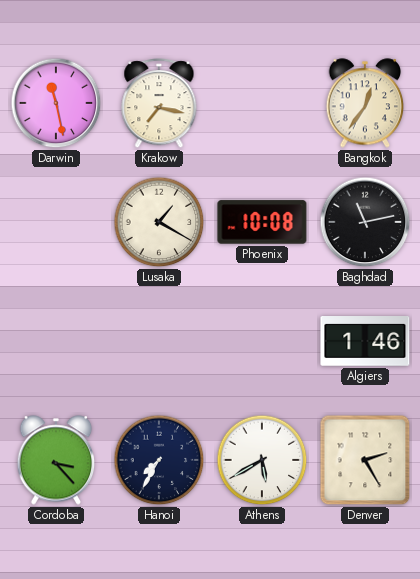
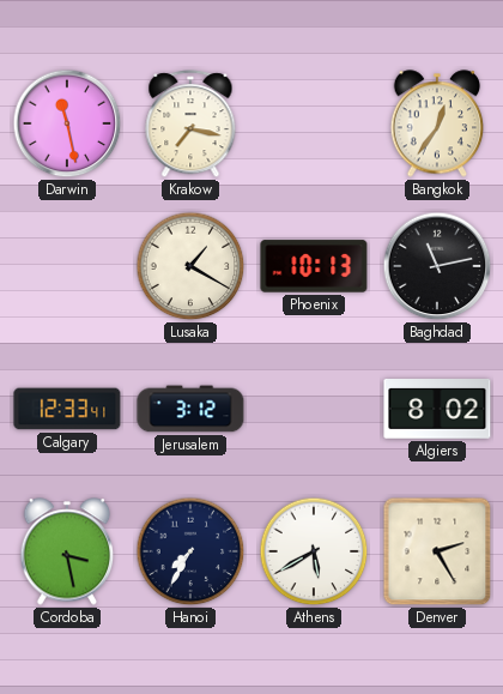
Phoenix: 10:08 -> 10:13 (314, 266)
Calgary: none -> 12:33 (67, 409)
Jerusalem: none -> 3:12 (190, 409)
Algiers: 1:46 -> 8:02 (437, 410)
Cordoba: 3:23 -> 3:28 (67, 551)
